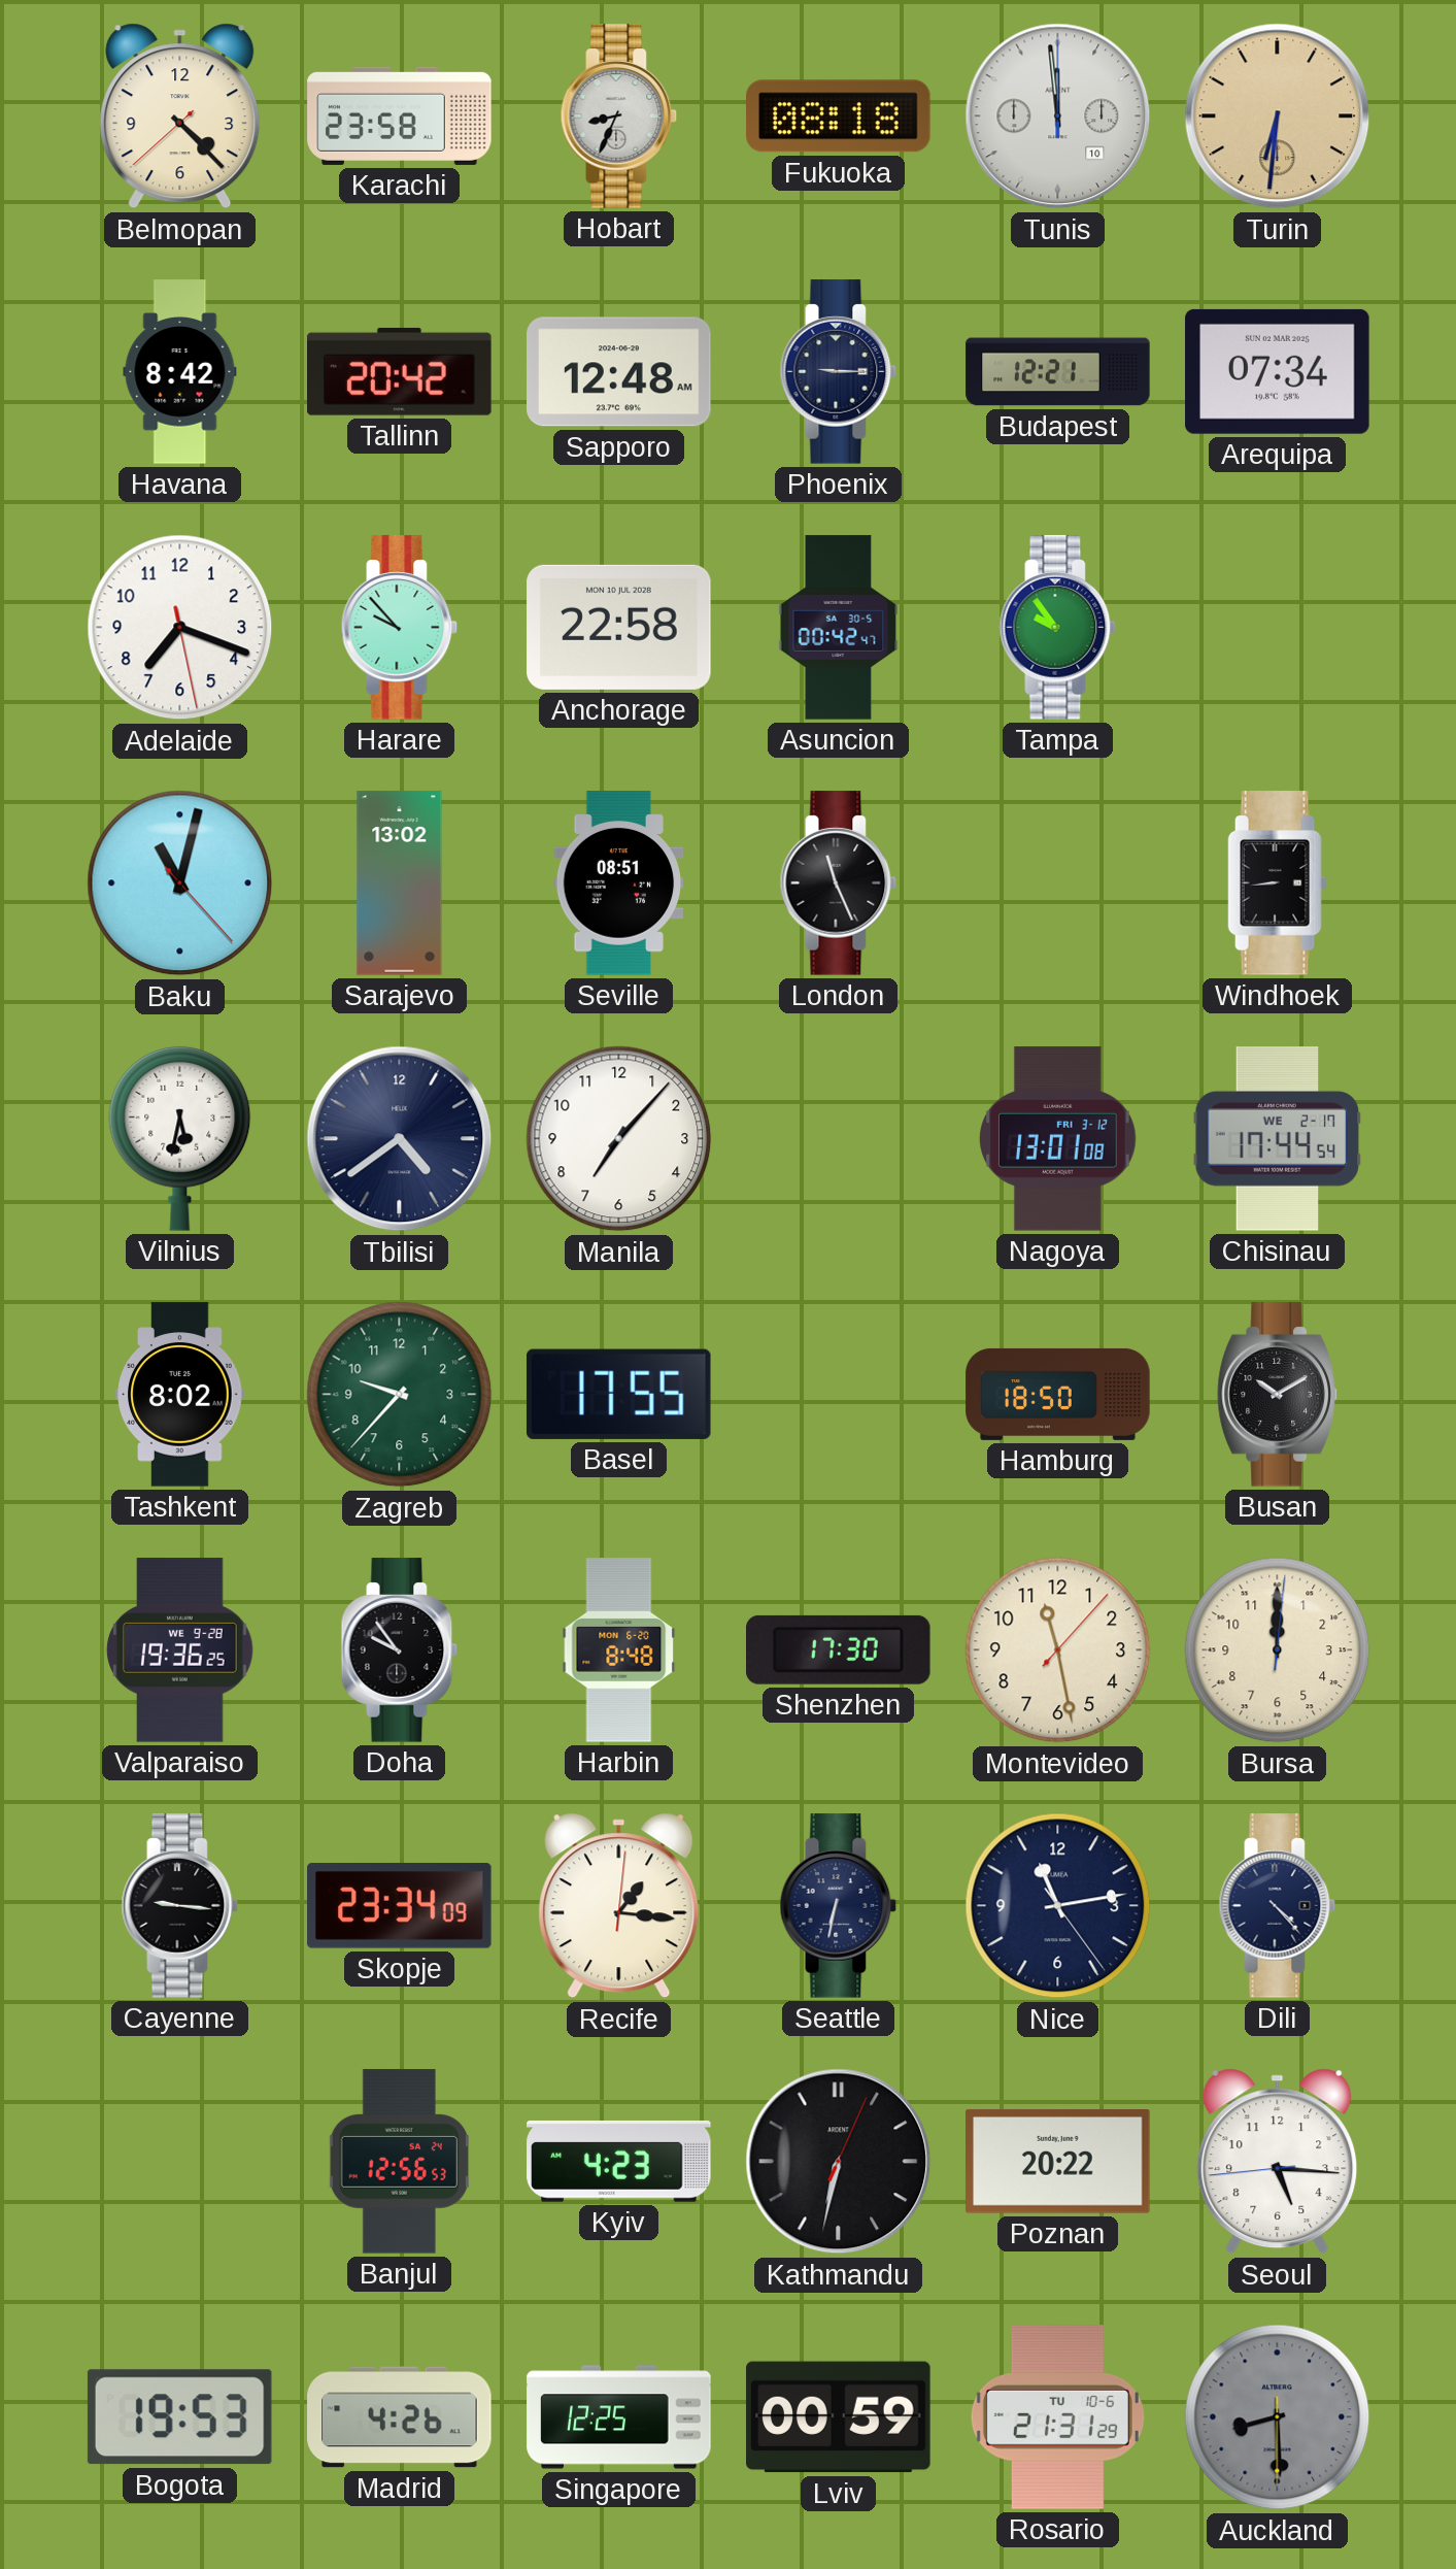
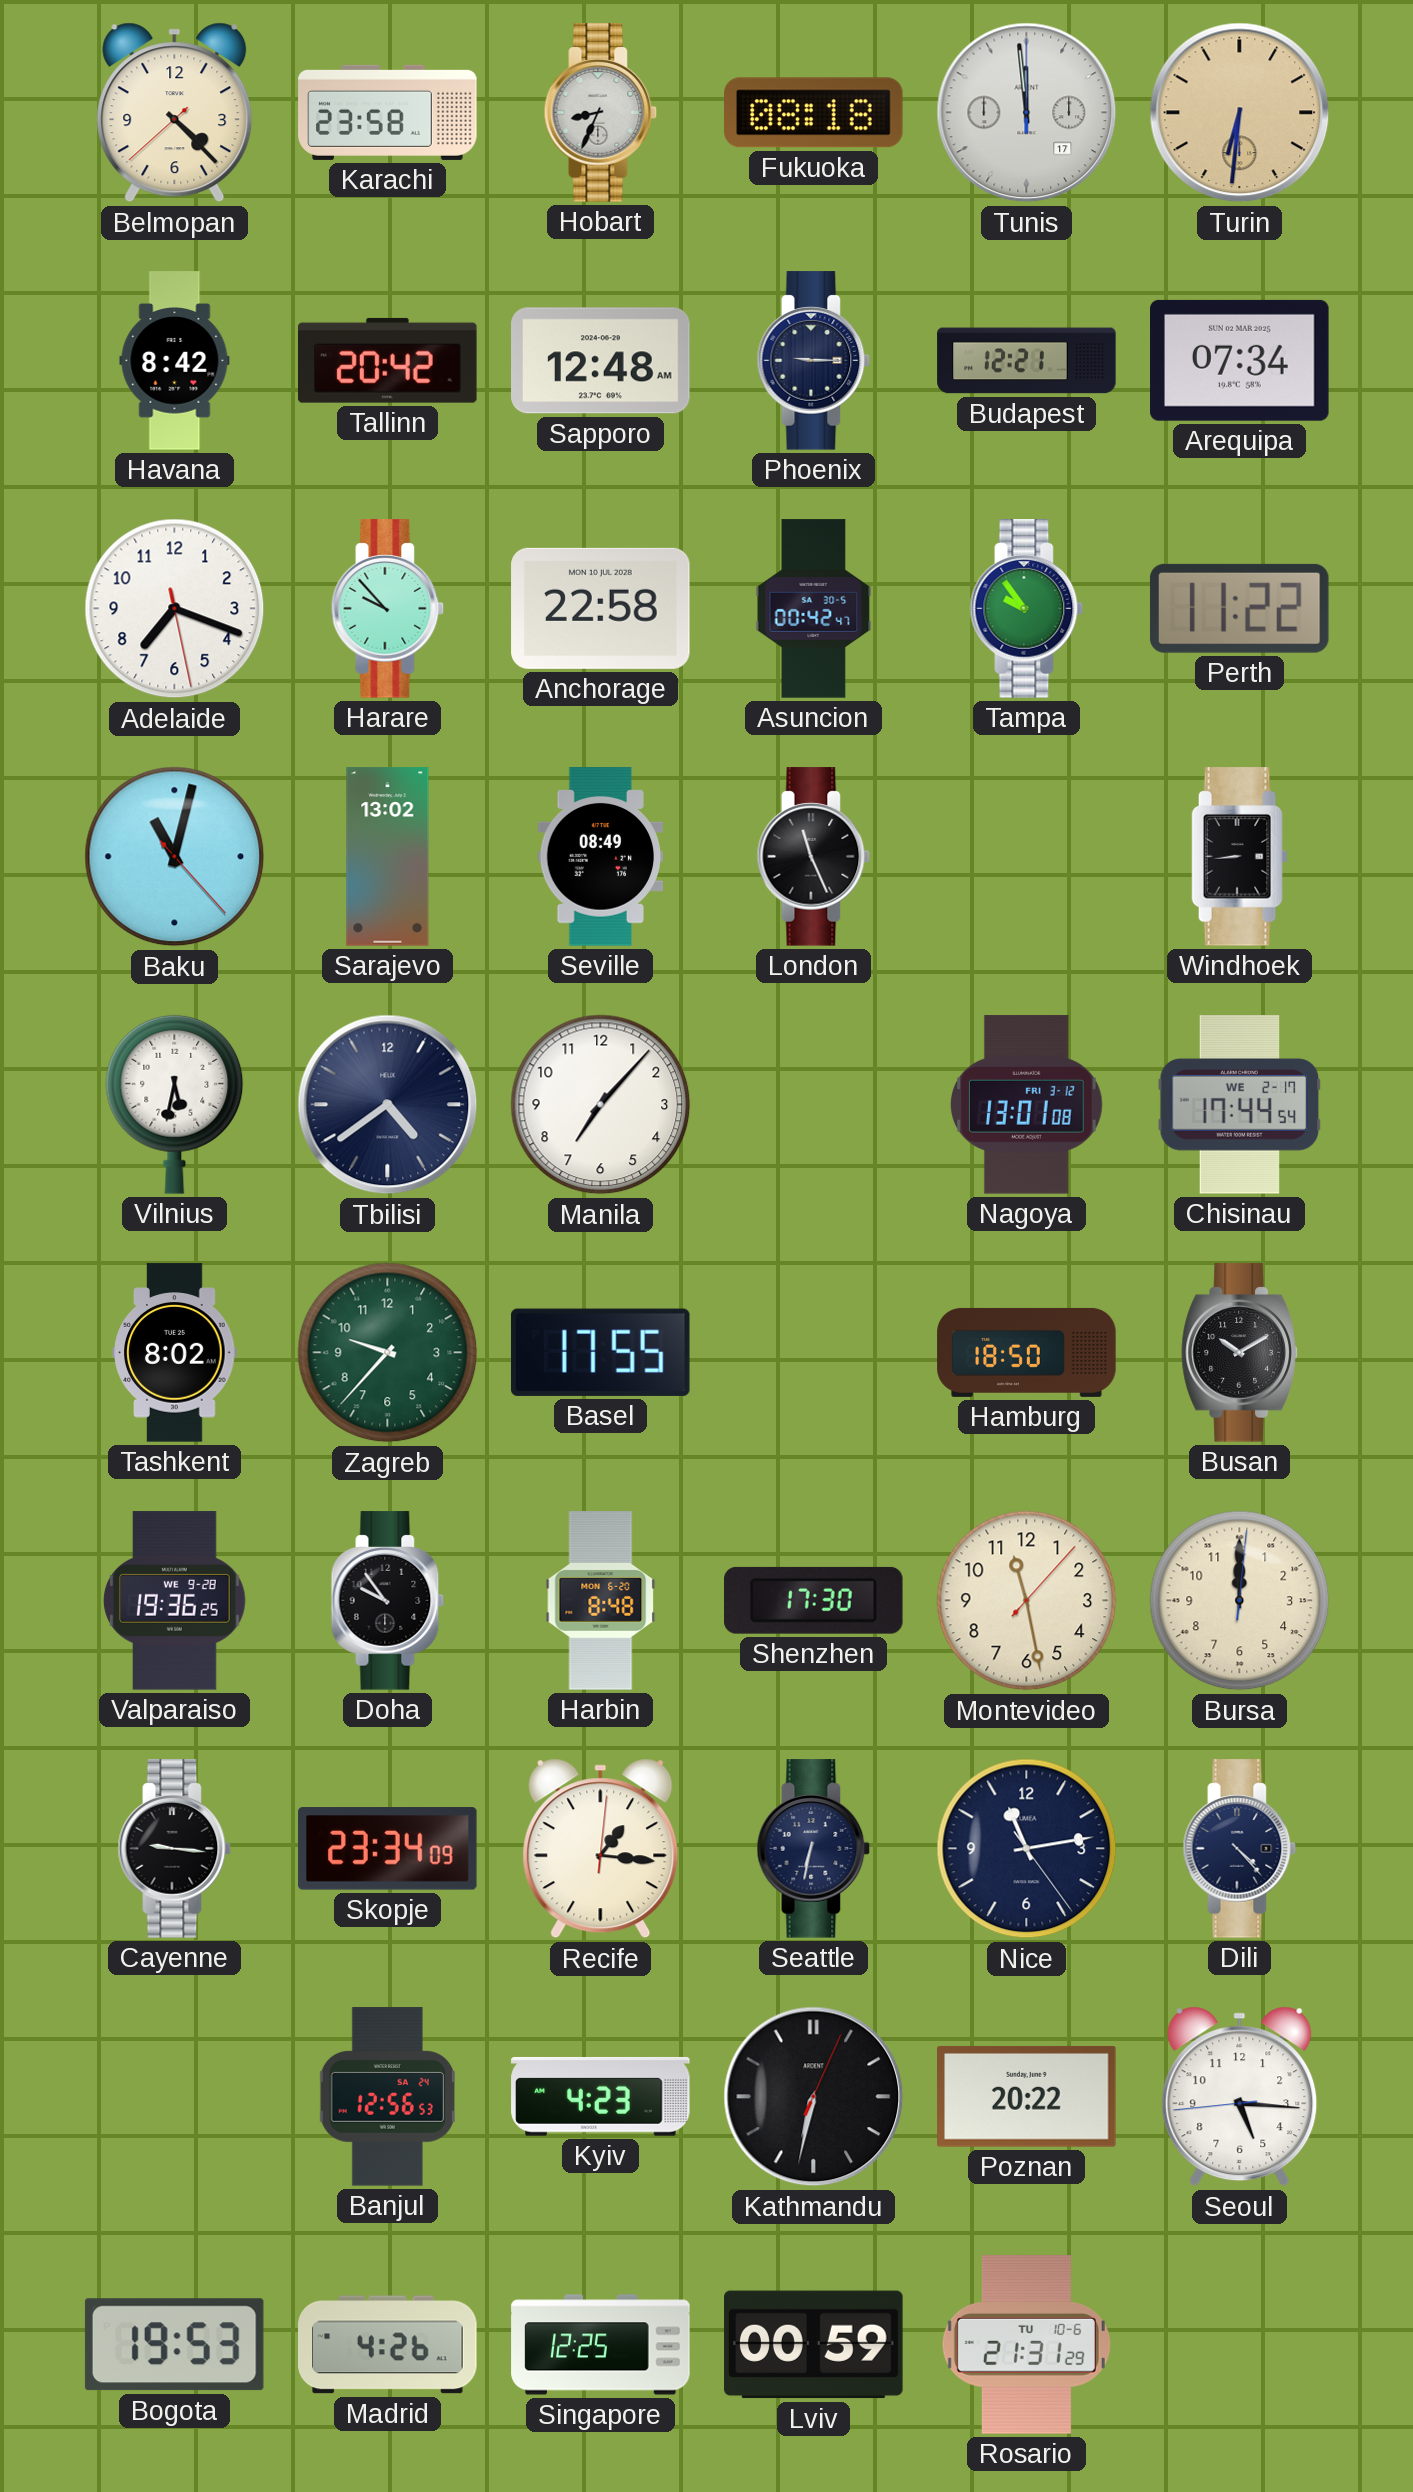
Tunis date: 10 -> 17 (1027, 113)
Perth: none -> 11:22 (1239, 608)
Seville: 08:51 -> 08:49 (601, 857)
Auckland: 8:29 -> none (1278, 2417)
